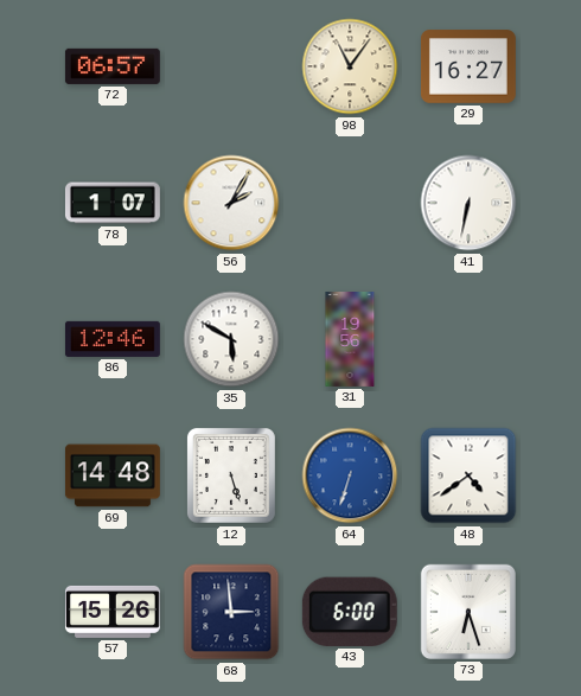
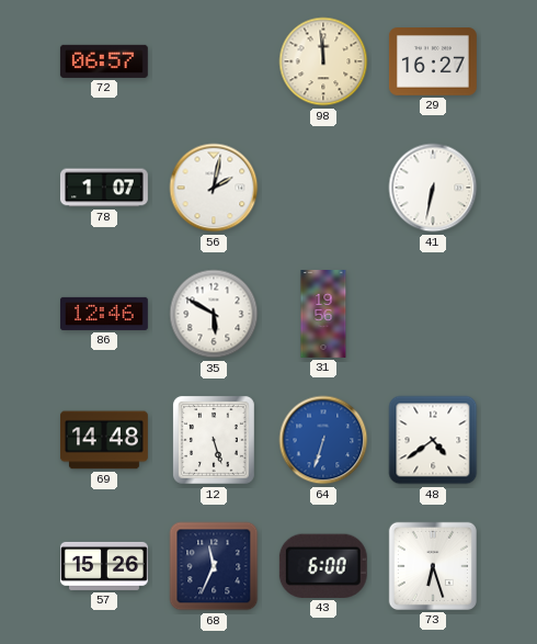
98: 11:06 -> 11:59 (323, 61)
56: 2:05 -> 2:02 (214, 188)
68: 2:59 -> 11:34 (214, 566)
